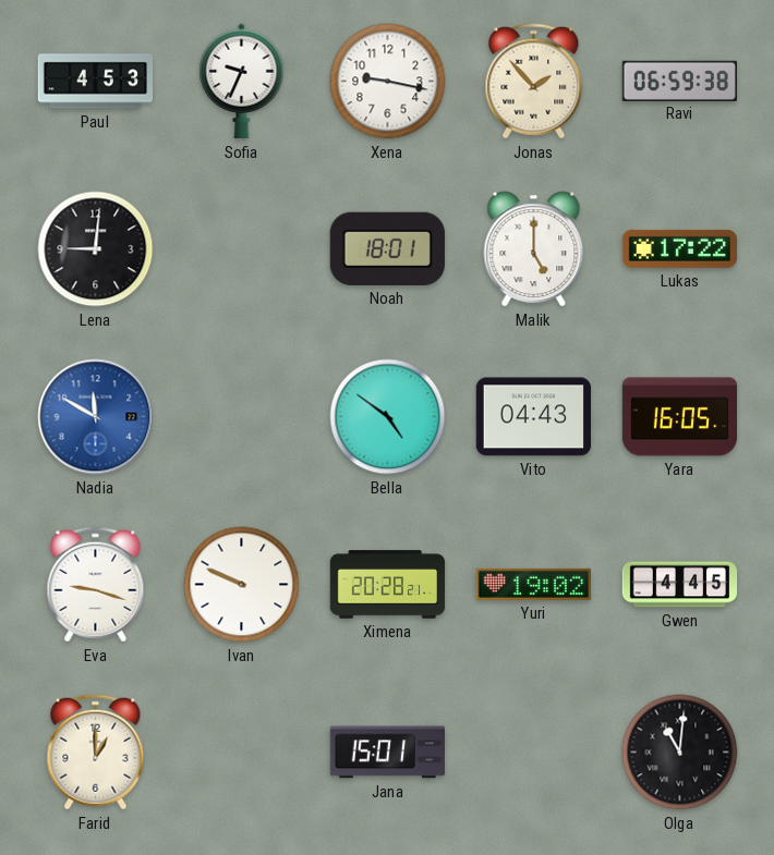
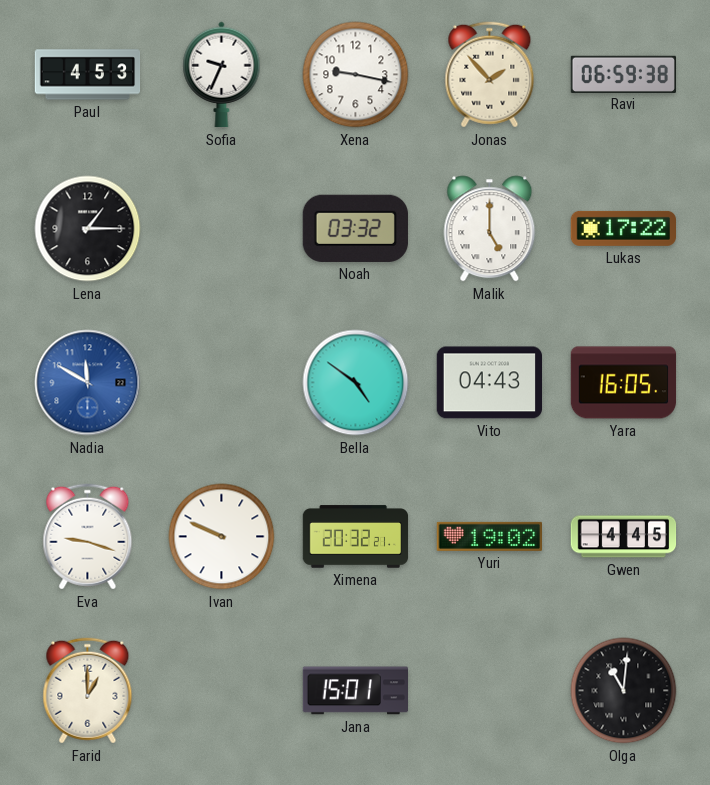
Lena: 9:01 -> 1:15 (88, 229)
Noah: 18:01 -> 03:32 (355, 228)
Ximena: 20:28 -> 20:32 (356, 537)
